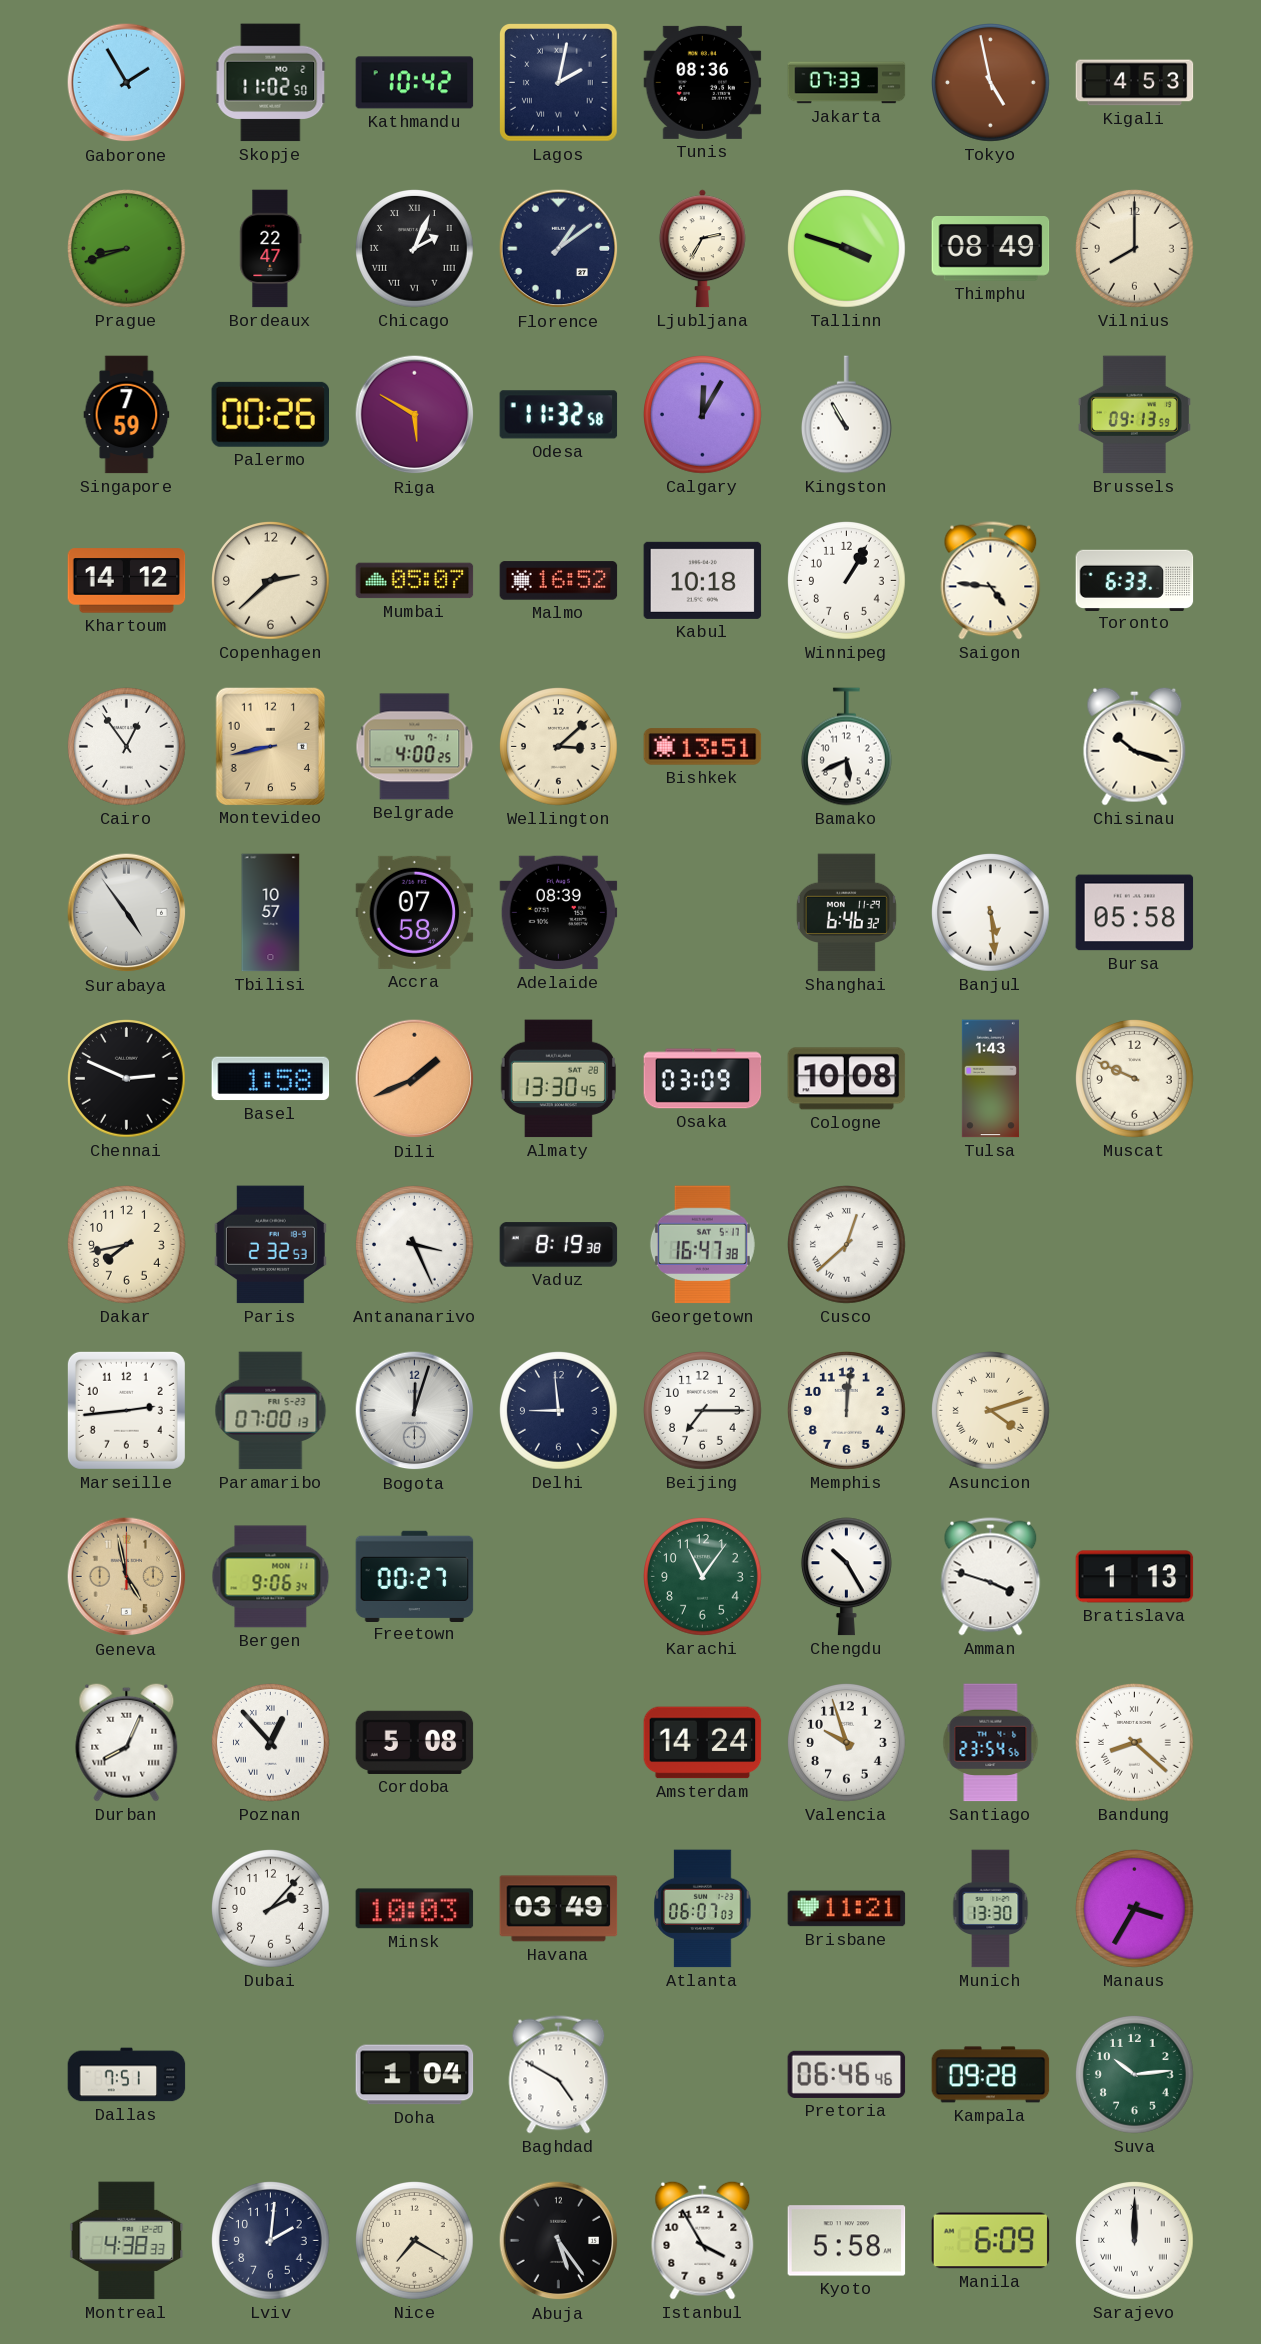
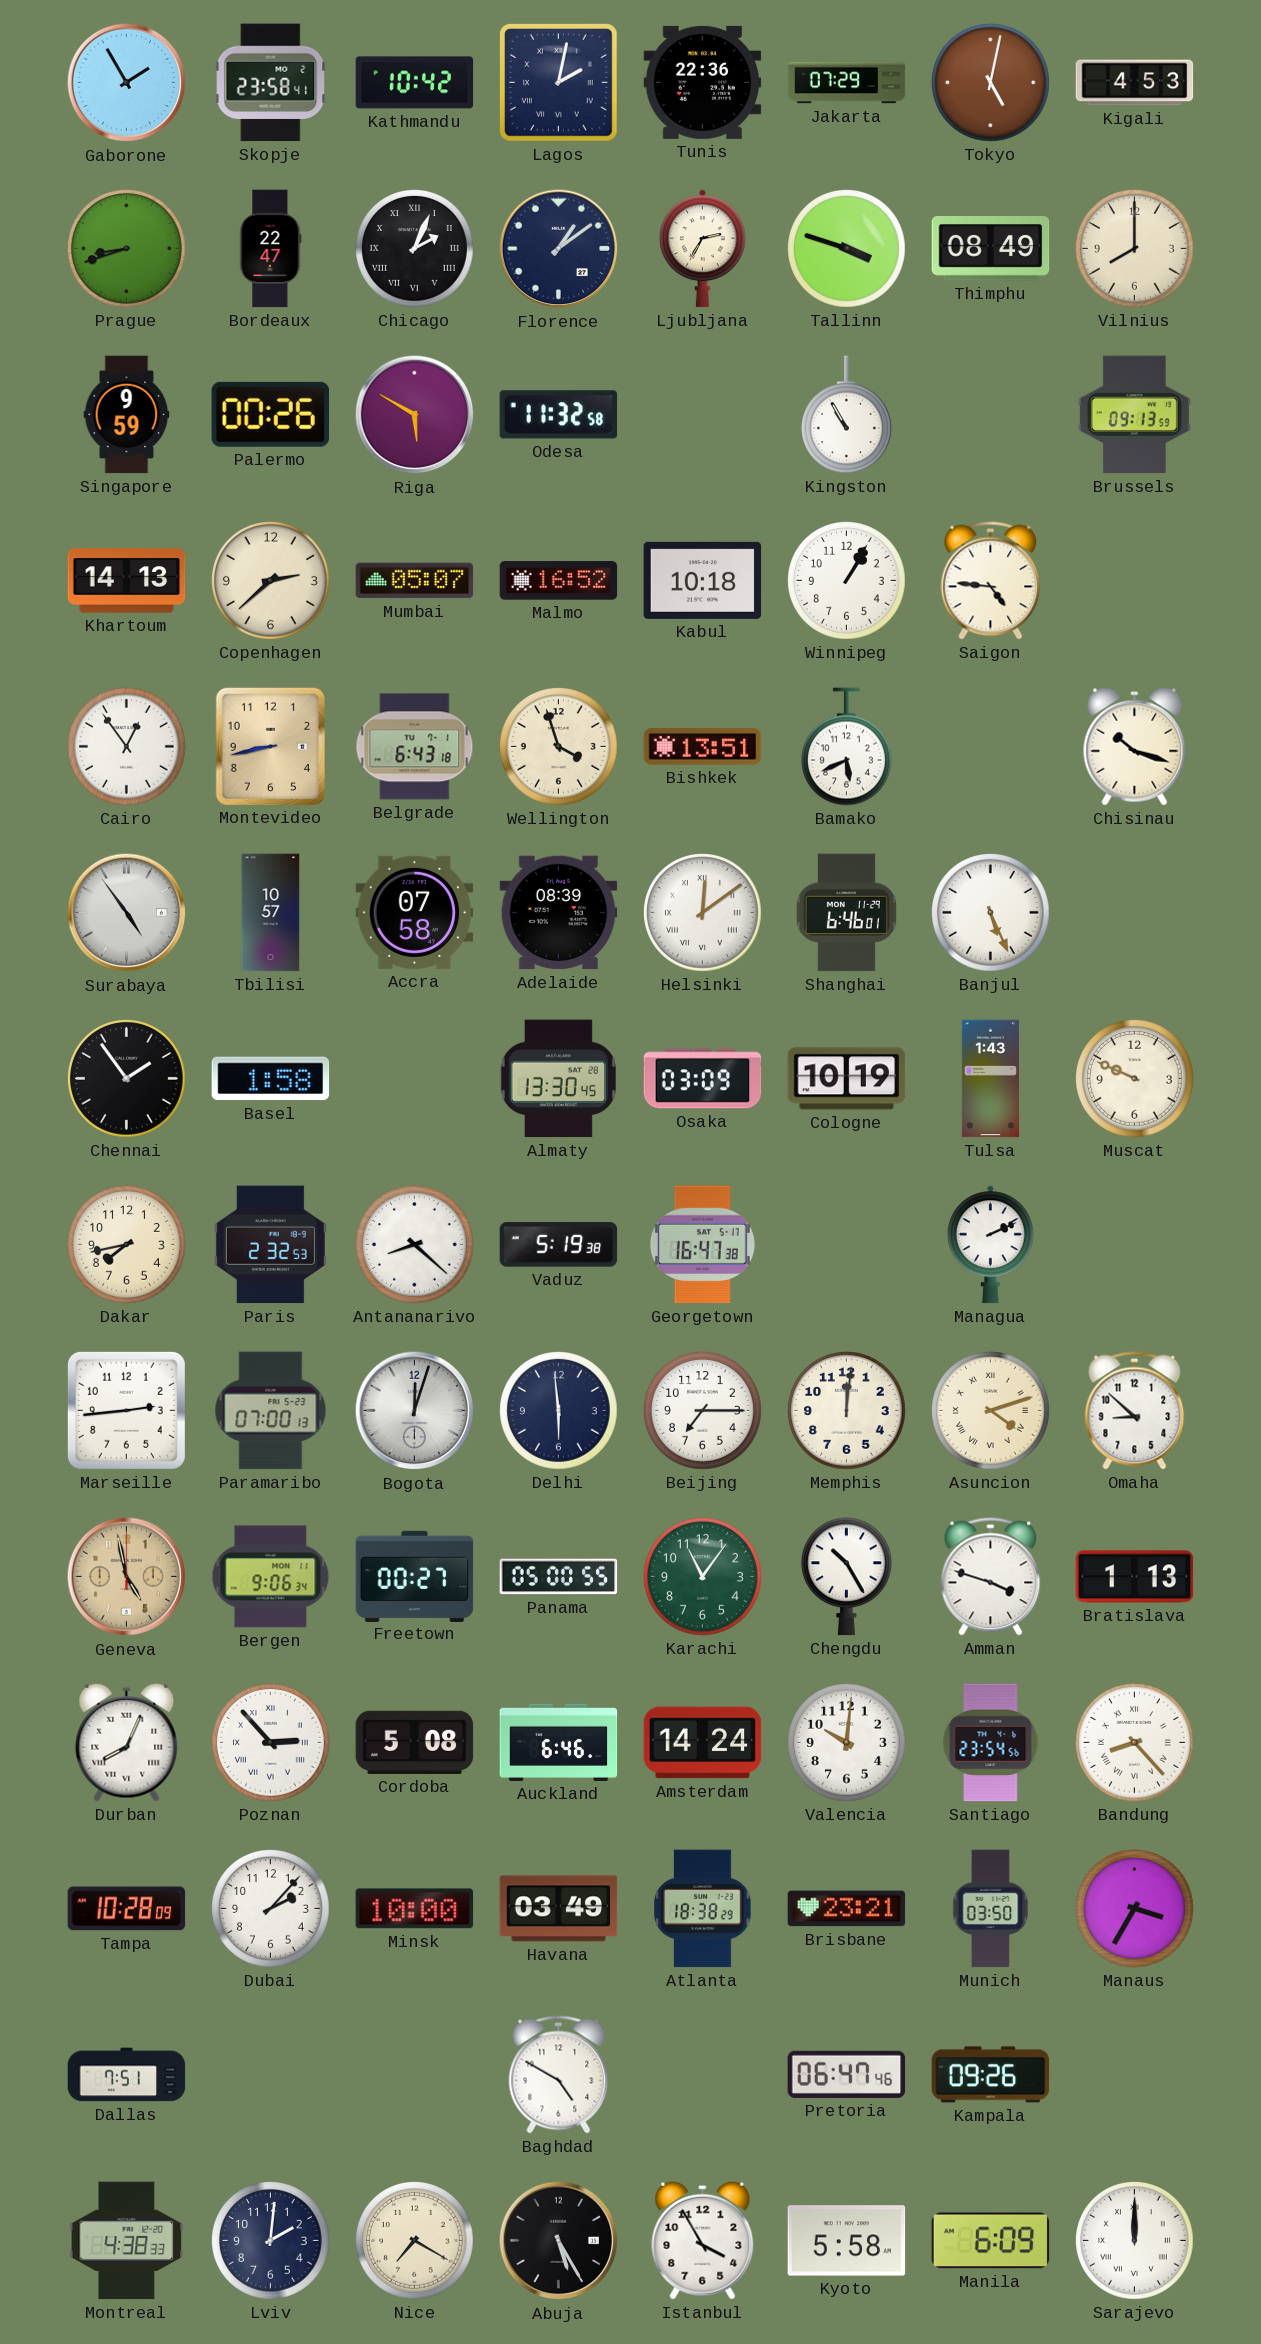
Skopje: 11:02 -> 23:58 (271, 83)
Tunis: 08:36 -> 22:36 (703, 82)
Jakarta: 07:33 -> 07:29 (847, 83)
Tokyo: 4:58 -> 5:02 (991, 83)
Singapore: 7:59 -> 9:59 (127, 415)
Calgary: 12:05 -> none (703, 415)
Khartoum: 14:12 -> 14:13 (127, 581)
Toronto: 6:33 -> none (1135, 580)
Belgrade: 4:00 -> 6:43 (415, 747)
Wellington: 3:08 -> 3:57 (559, 747)
Helsinki: none -> 12:09 (703, 913)
Shanghai: 6:46:32 -> 6:46:01 (846, 913)
Banjul: 5:29 -> 5:26 (991, 913)
Bursa: 05:58 -> none (1135, 913)
Chennai: 2:49 -> 1:54 (127, 1079)
Dili: 1:41 -> none (415, 1079)
Cologne: 10:08 -> 10:19 (847, 1079)
Antananarivo: 3:26 -> 8:22 (415, 1245)
Vaduz: 8:19 -> 5:19 (559, 1245)
Cusco: 12:38 -> none (847, 1245)
Managua: none -> 2:11 (990, 1245)
Delhi: 8:59 -> 5:59 (559, 1411)
Omaha: none -> 8:52 (1135, 1411)
Panama: none -> 05:00 (559, 1577)
Poznan: 12:53 -> 2:53 (271, 1743)
Auckland: none -> 6:46 (559, 1742)
Valencia: 9:57 -> 10:01 (847, 1743)
Bandung: 8:22 -> 8:23 (1135, 1743)
Tampa: none -> 10:28 (127, 1909)
Minsk: 10:03 -> 10:00 (415, 1909)
Atlanta: 06:07 -> 18:38 (703, 1909)
Brisbane: 11:21 -> 23:21 (847, 1909)
Munich: 13:30 -> 03:50 (991, 1909)
Doha: 1:04 -> none (415, 2075)
Pretoria: 06:46 -> 06:47 (847, 2074)
Kampala: 09:28 -> 09:26 (991, 2075)
Suva: 10:14 -> none (1135, 2075)
Abuja: 5:24 -> 5:25 (559, 2241)
